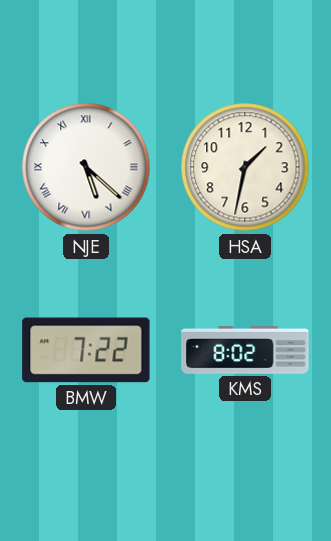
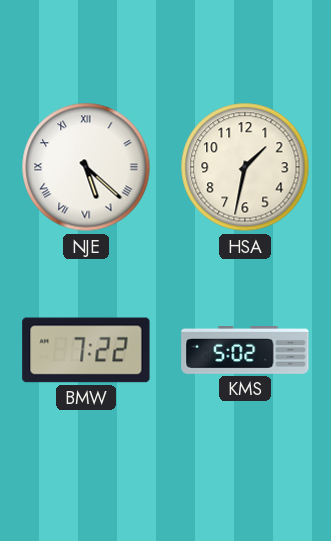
KMS: 8:02 -> 5:02 (245, 351)
